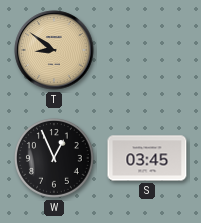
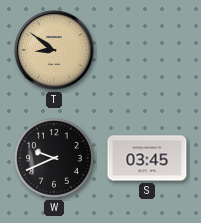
W: 12:56 -> 9:41 (55, 159)
